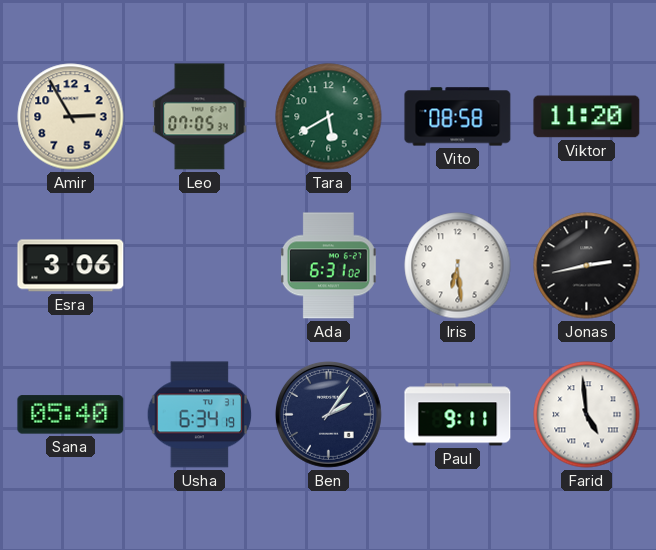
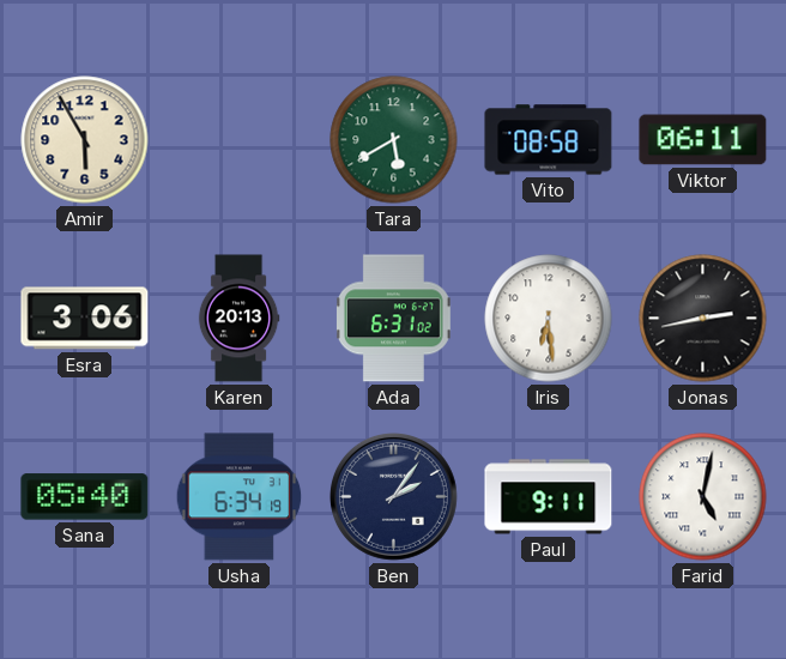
Amir: 2:55 -> 5:55 (85, 140)
Leo: 07:05 -> none (200, 117)
Viktor: 11:20 -> 06:11 (703, 140)
Karen: none -> 20:13 (238, 319)
Farid: 4:59 -> 5:02 (703, 497)
